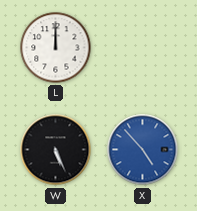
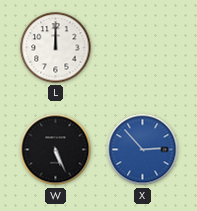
X: 4:53 -> 2:53 (143, 150)
